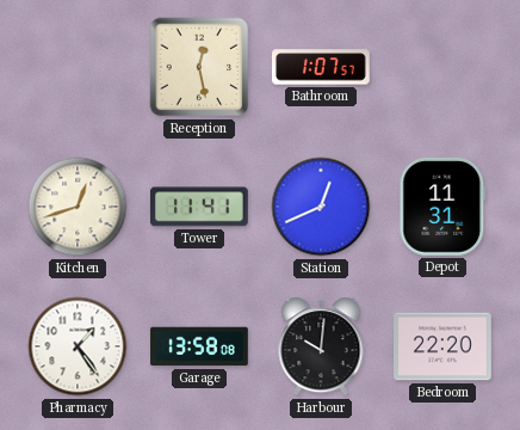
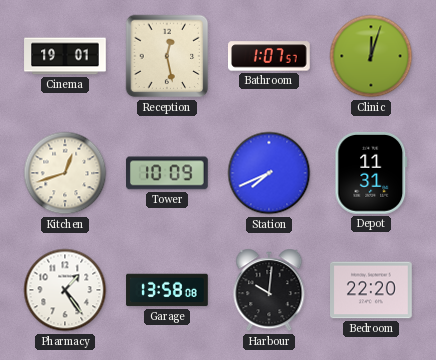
Cinema: none -> 19:01 (65, 56)
Clinic: none -> 12:03 (371, 56)
Tower: 11:41 -> 10:09 (168, 173)
Station: 12:41 -> 7:41 (269, 173)
